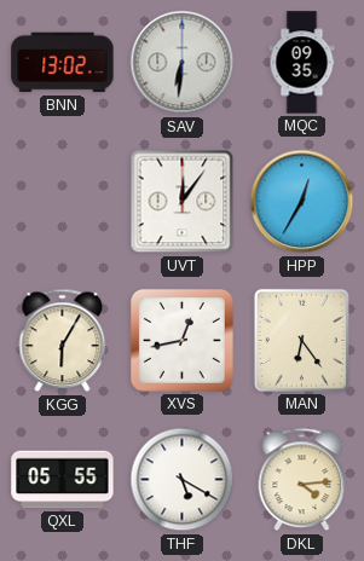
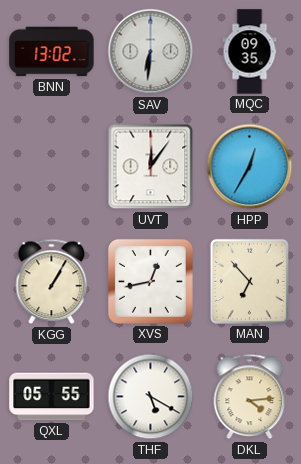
KGG: 6:05 -> 1:05 (52, 282)
MAN: 6:24 -> 6:53 (249, 281)
